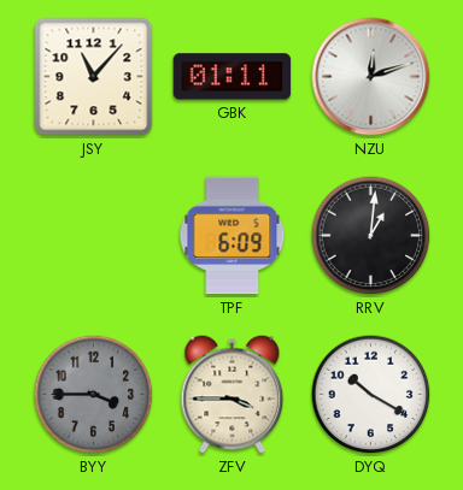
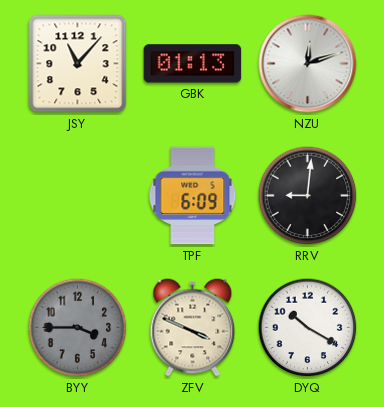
GBK: 01:11 -> 01:13 (193, 64)
RRV: 1:01 -> 9:01 (308, 196)
ZFV: 3:45 -> 3:49 (193, 328)
